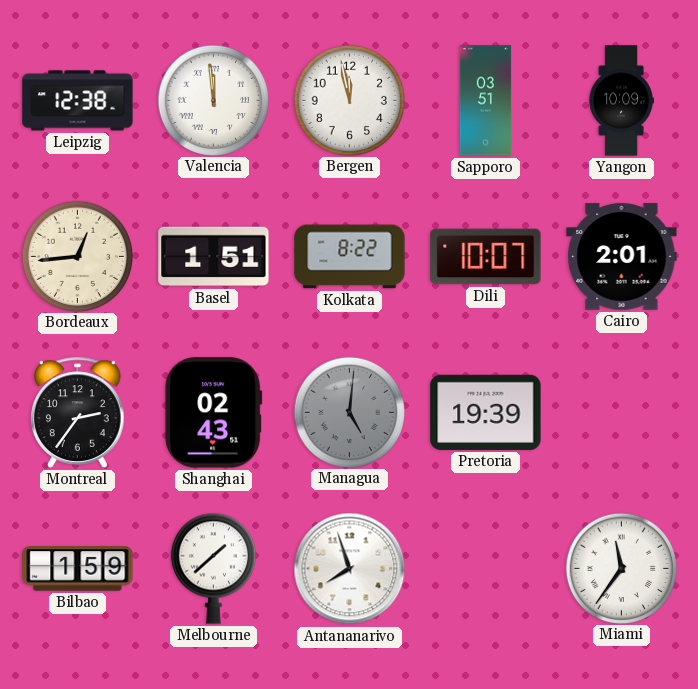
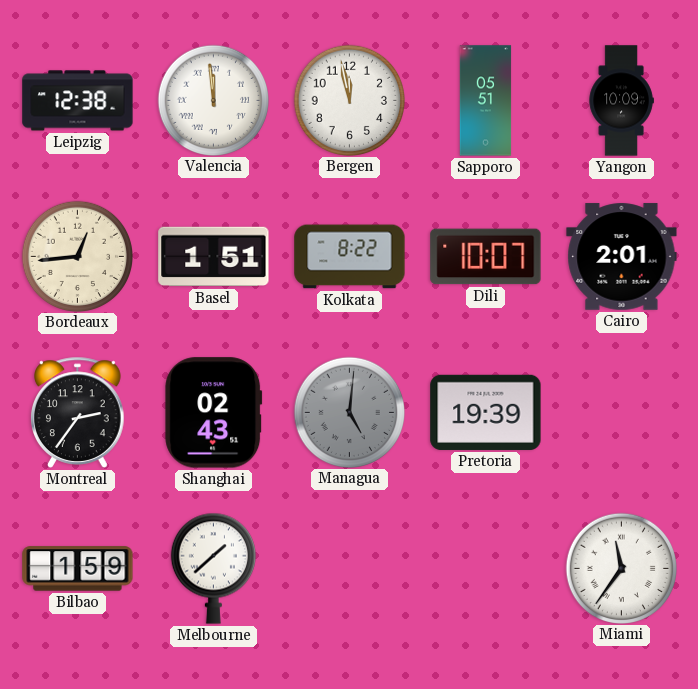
Sapporo: 03:51 -> 05:51 (486, 101)
Antananarivo: 7:57 -> none (350, 569)
